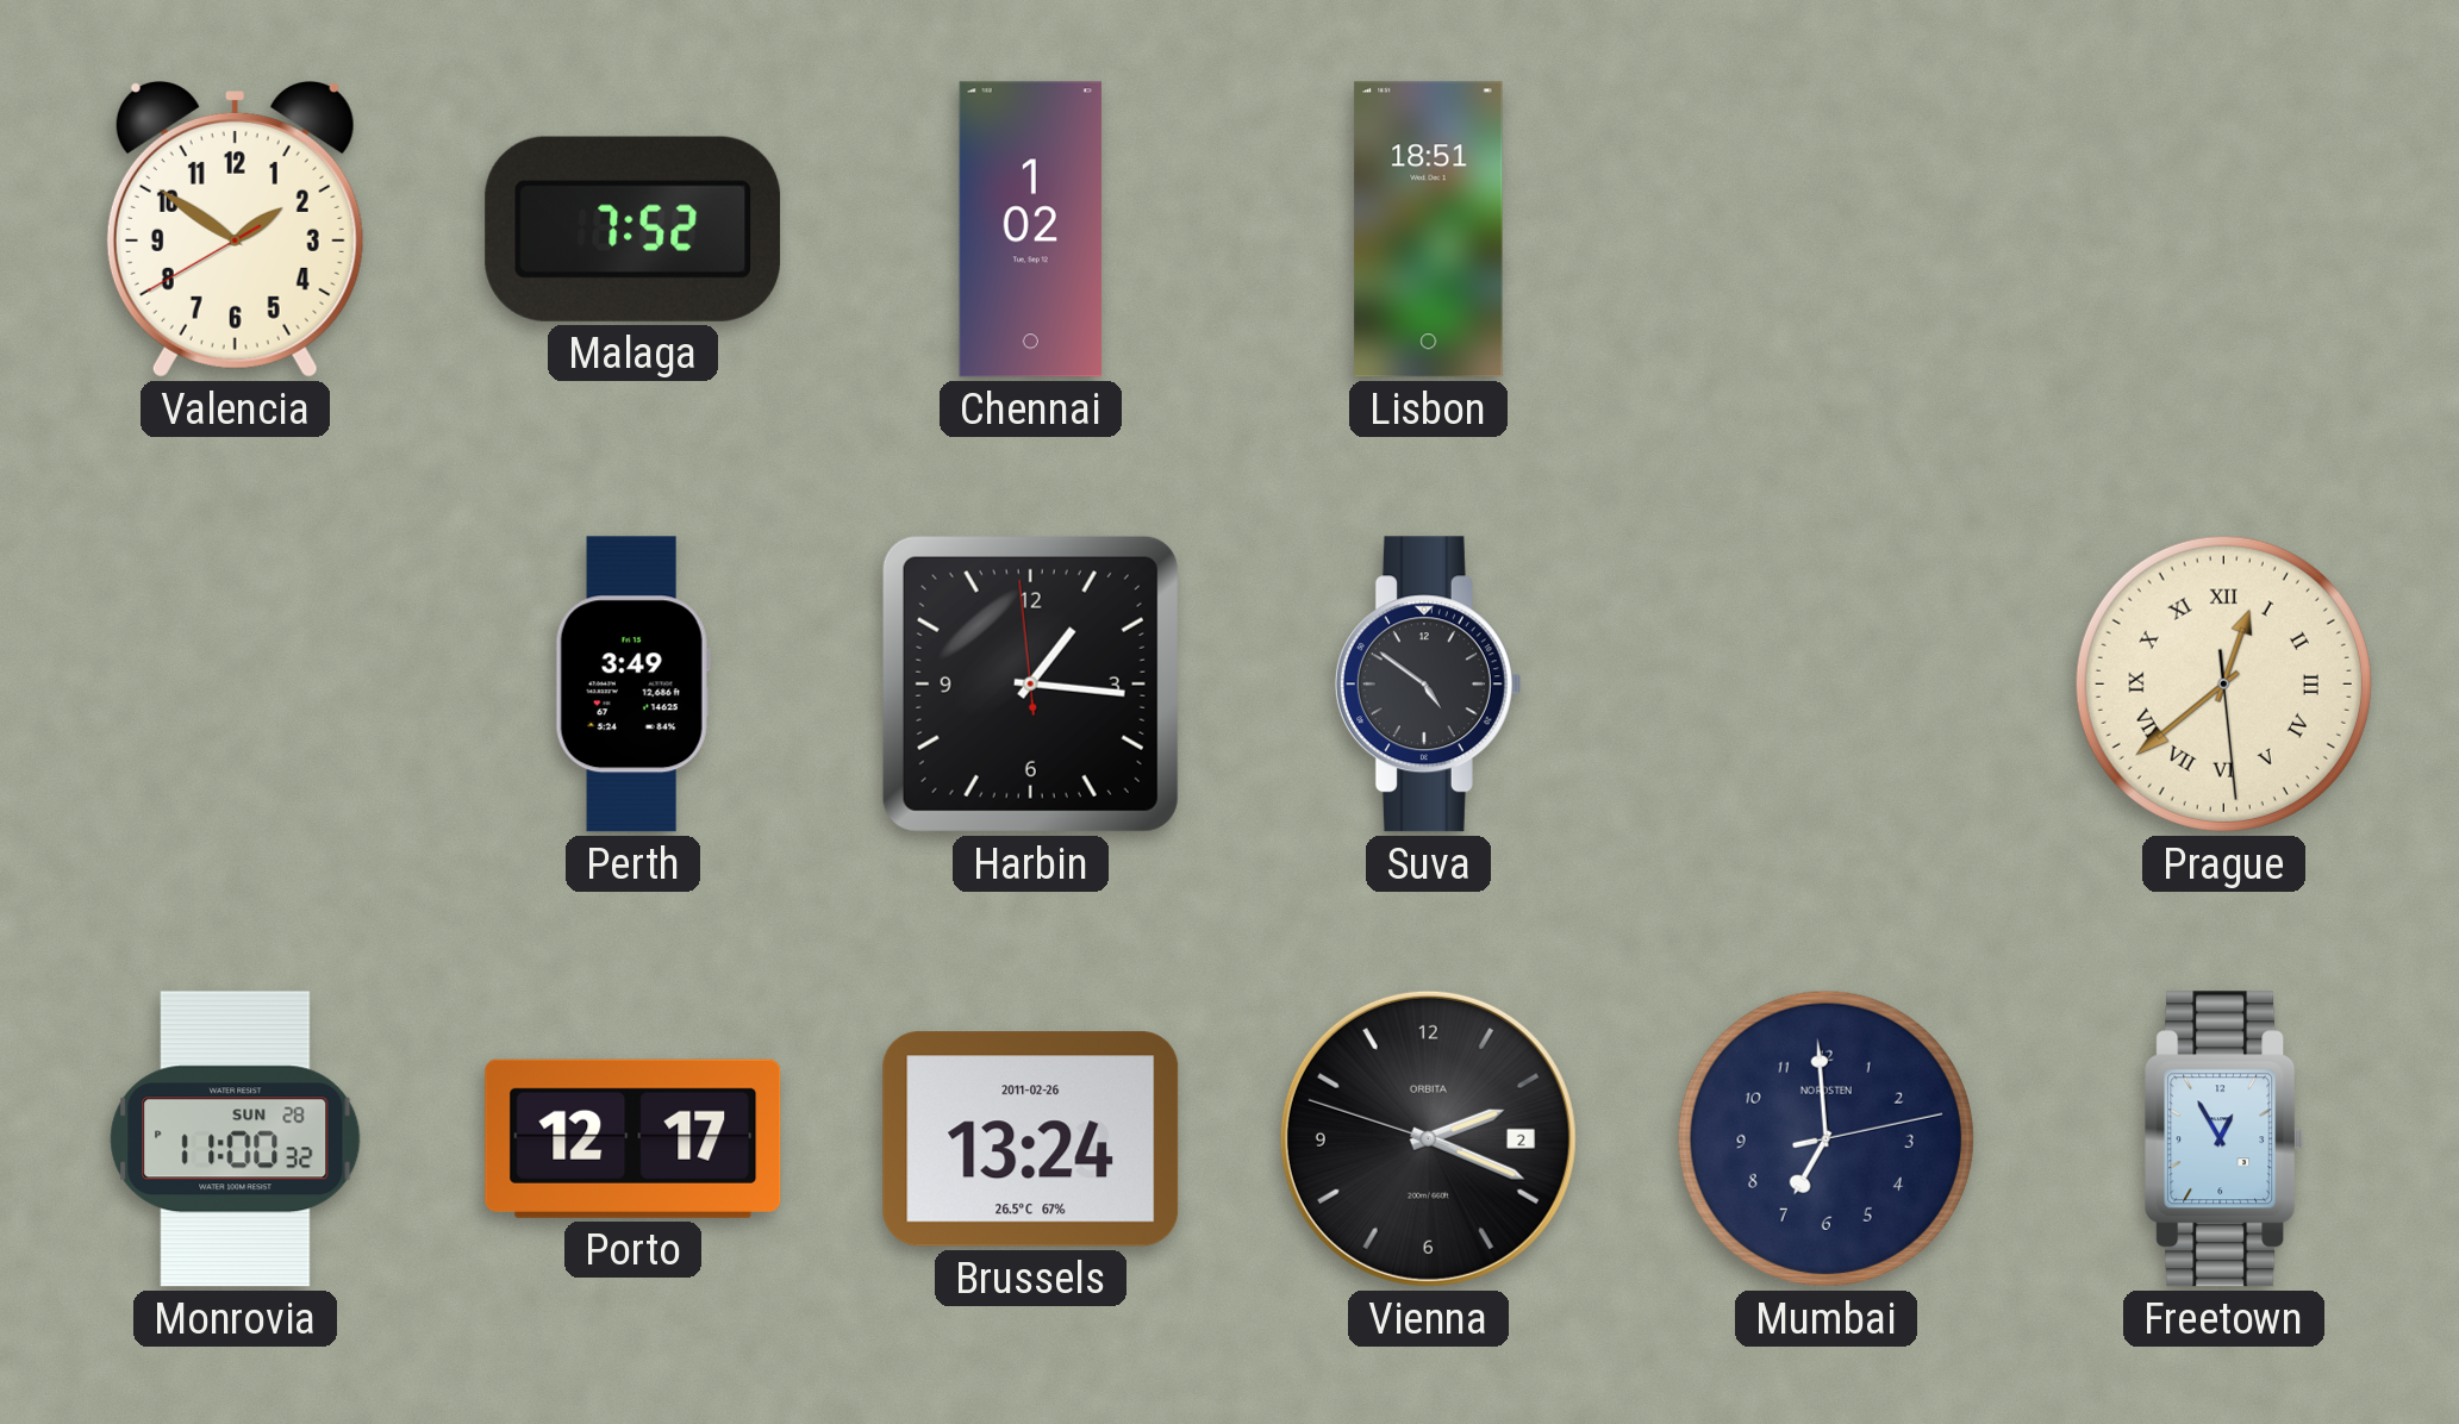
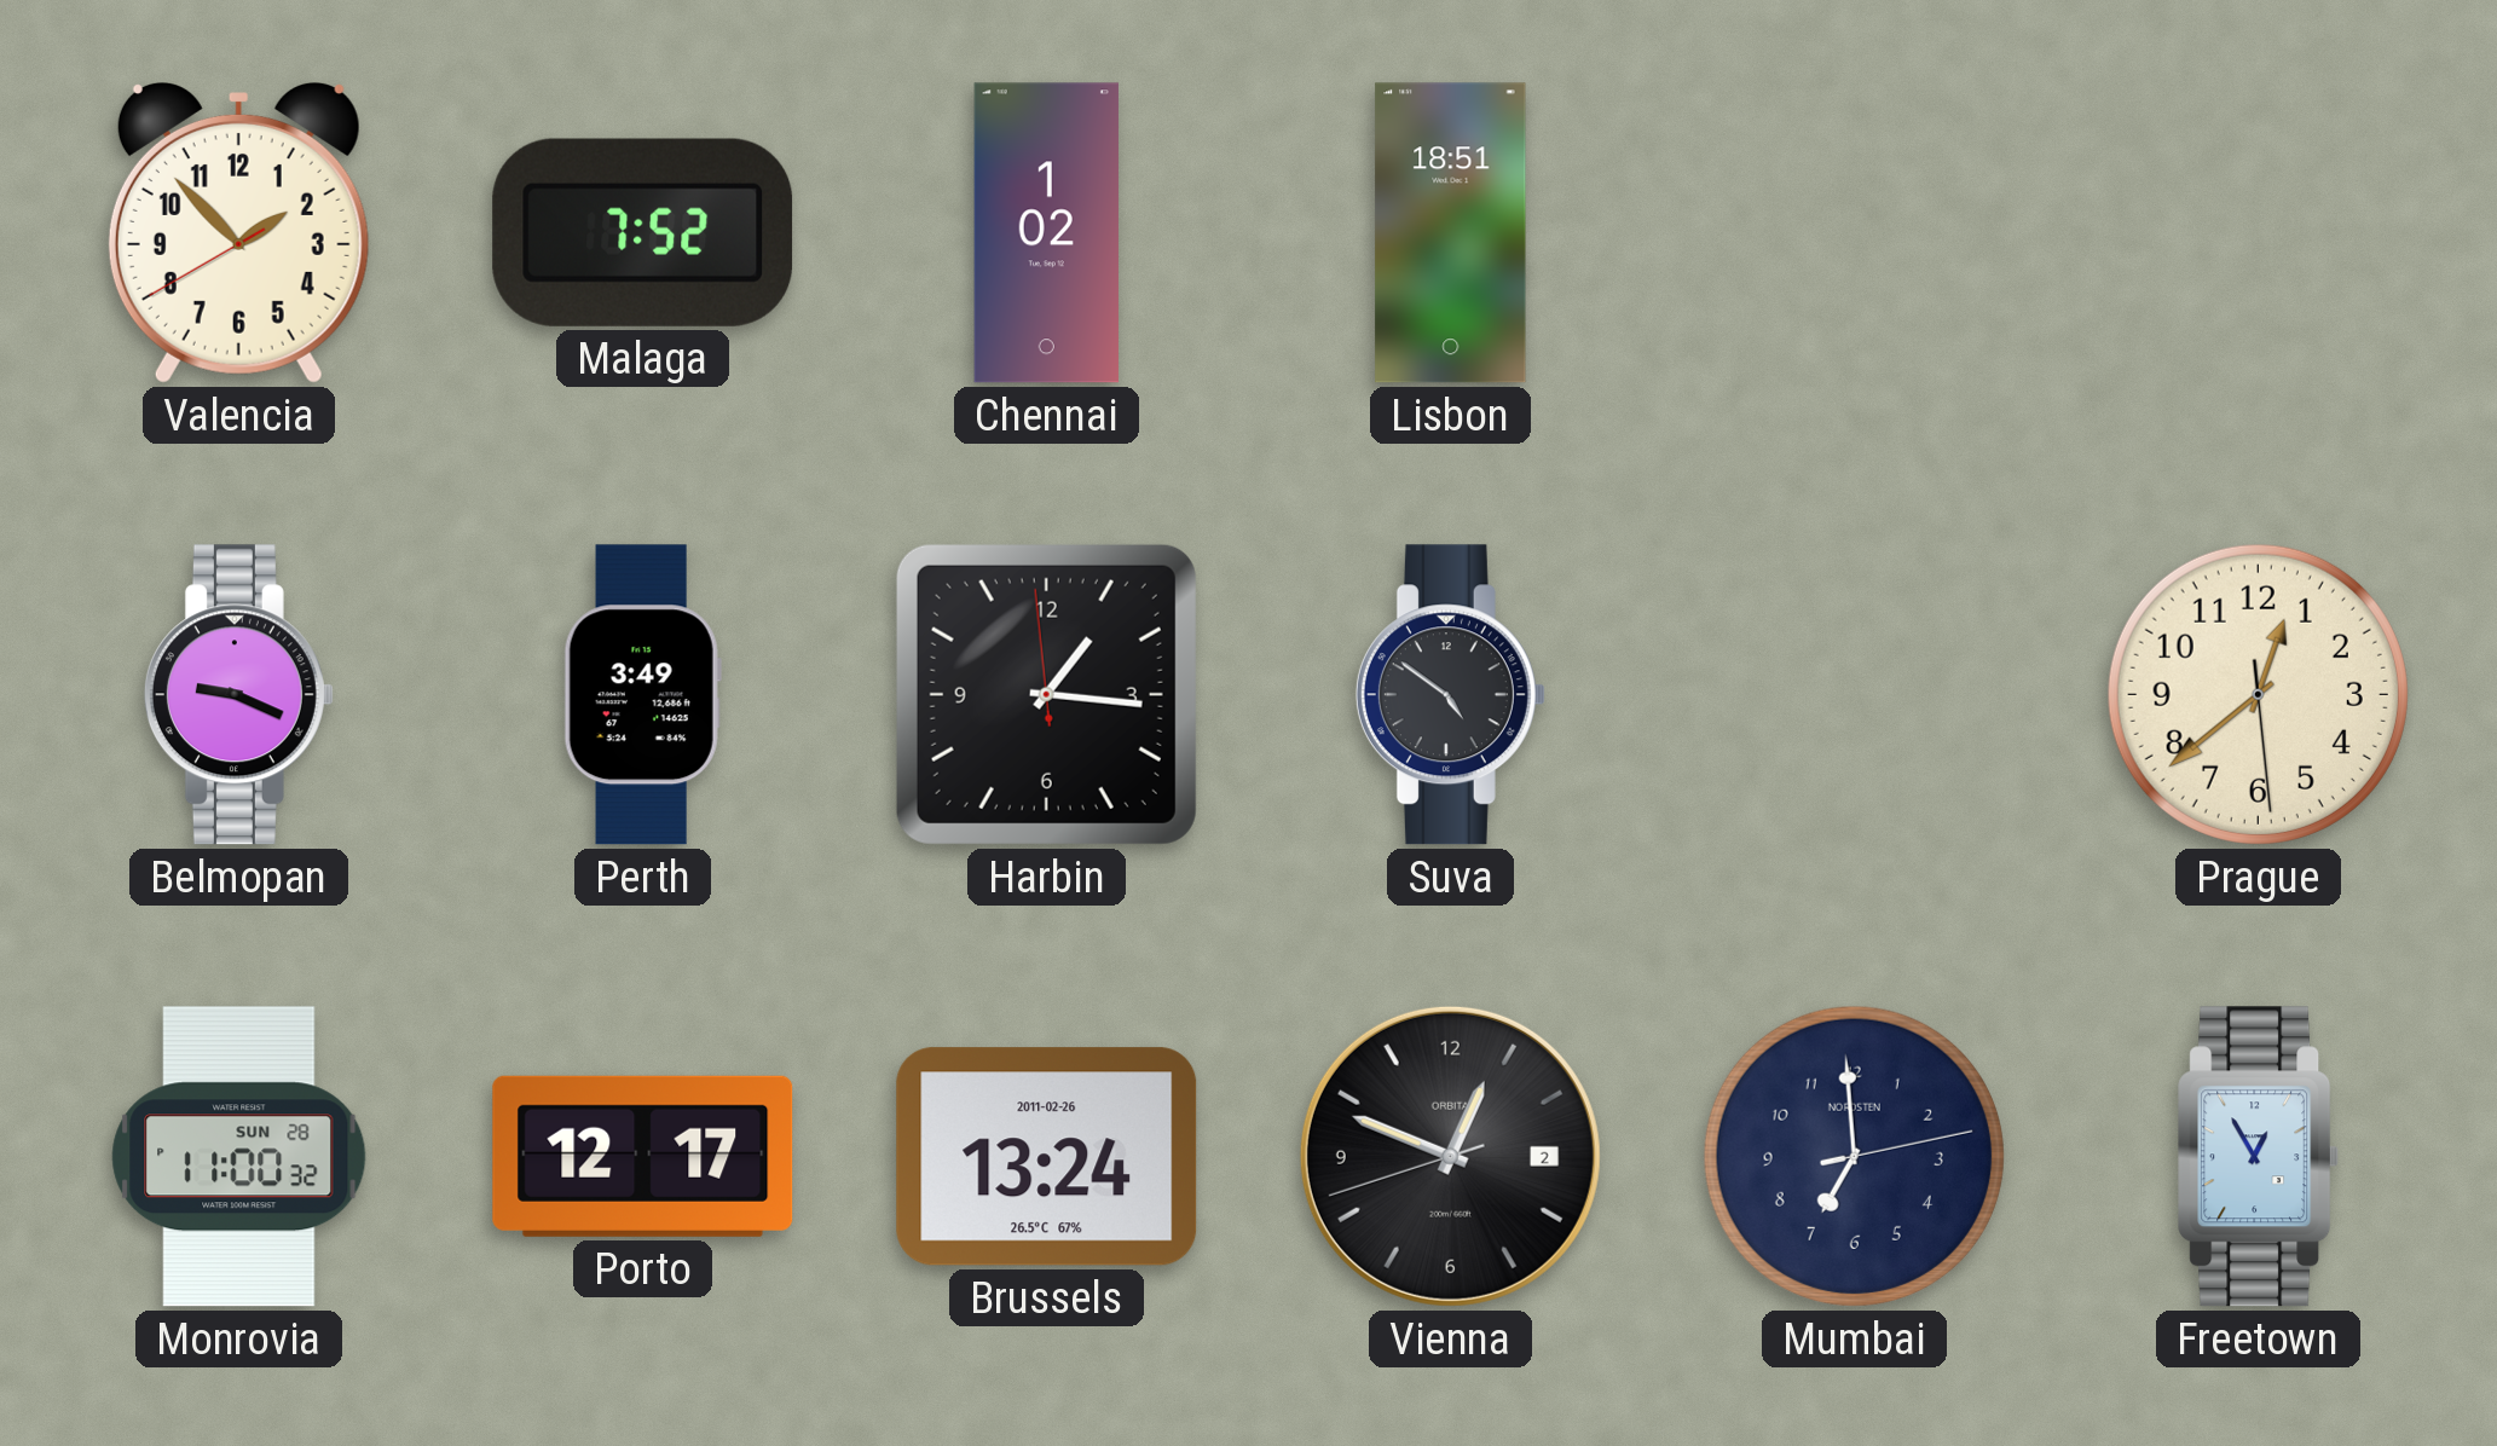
Valencia: 1:50 -> 1:52 (238, 233)
Belmopan: none -> 9:19 (238, 695)
Prague numerals: Roman -> Arabic (2258, 694)
Vienna: 2:18 -> 12:48 (1450, 1156)
